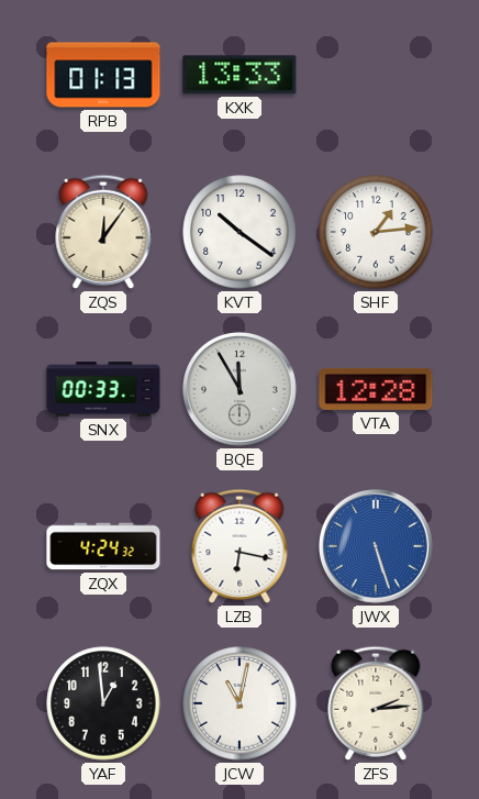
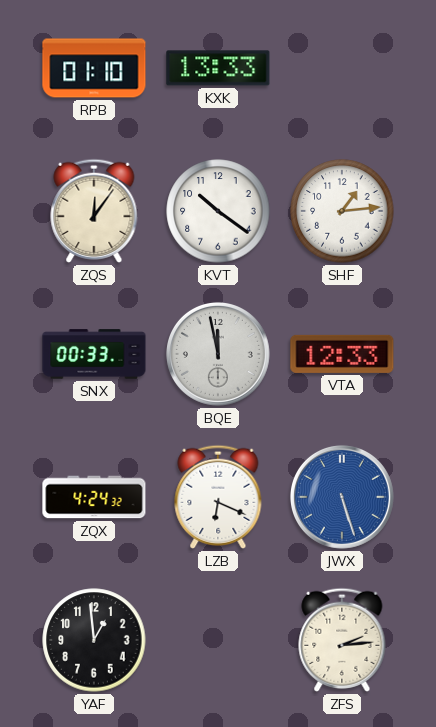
RPB: 01:13 -> 01:10 (94, 68)
BQE: 11:55 -> 11:58 (218, 354)
VTA: 12:28 -> 12:33 (342, 354)
LZB: 6:17 -> 6:19 (218, 497)
JCW: 11:02 -> none (239, 703)
